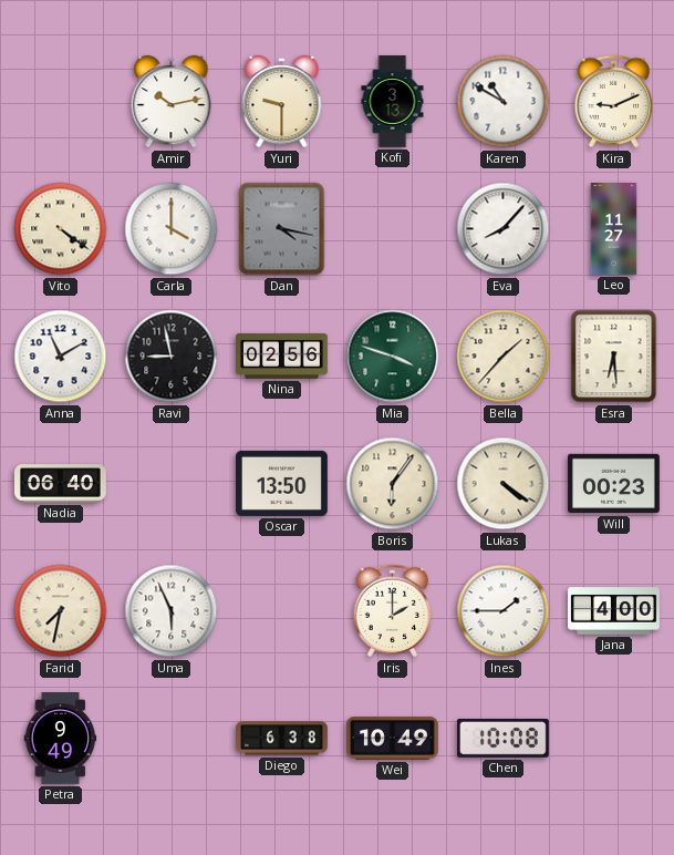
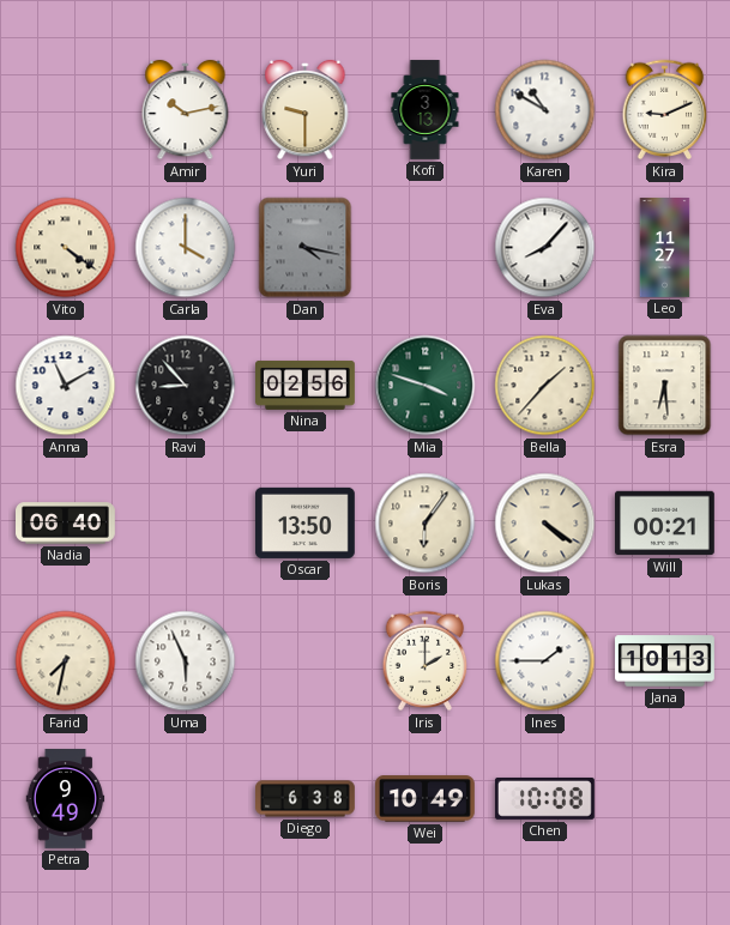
Ravi: 8:58 -> 8:53 (186, 386)
Will: 00:23 -> 00:21 (665, 524)
Jana: 4:00 -> 10:13 (665, 661)
